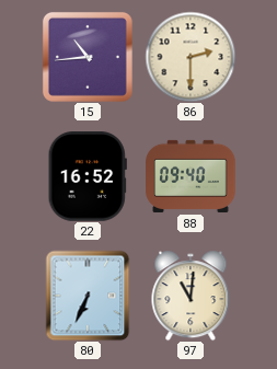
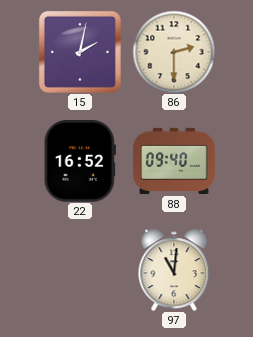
15: 10:44 -> 2:02 (80, 52)
80: 6:34 -> none (88, 296)
